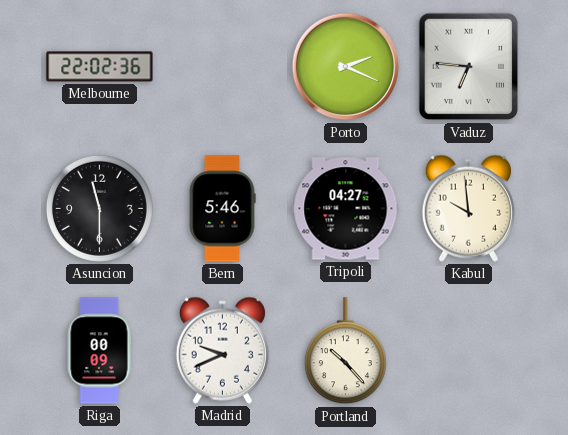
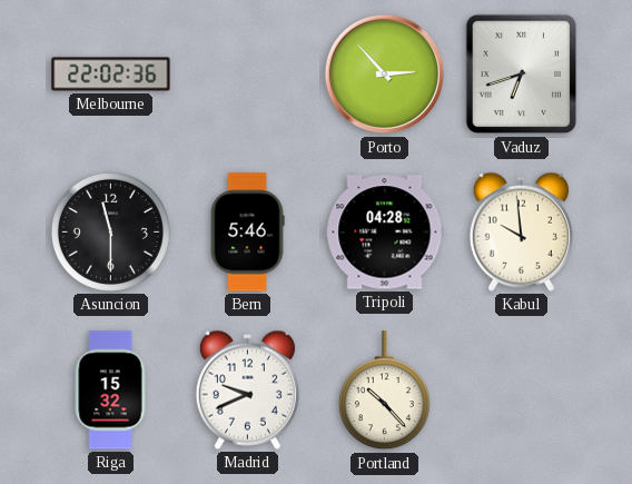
Porto: 2:19 -> 2:53 (385, 75)
Vaduz: 6:46 -> 6:42 (522, 75)
Tripoli: 04:27 -> 04:28 (385, 233)
Riga: 00:09 -> 15:32 (110, 391)
